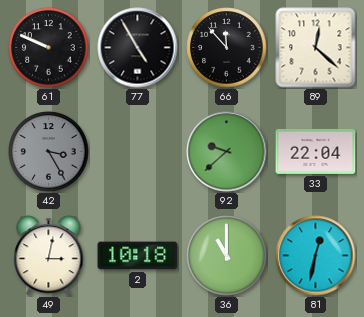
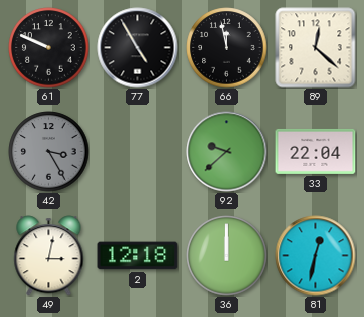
66: 11:53 -> 11:58 (227, 48)
2: 10:18 -> 12:18 (138, 256)
36: 11:00 -> 12:00 (227, 256)
